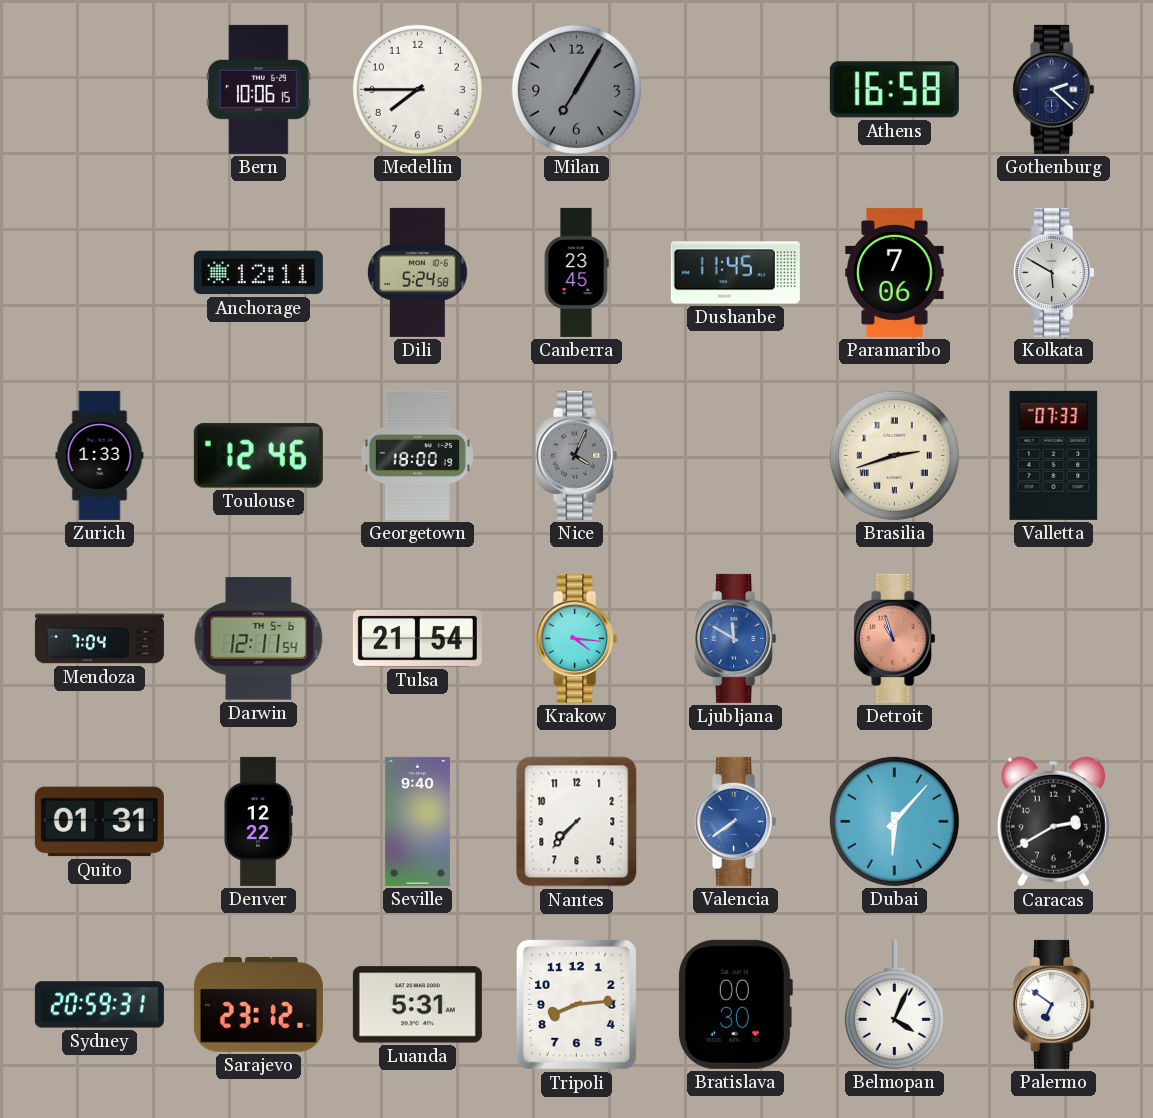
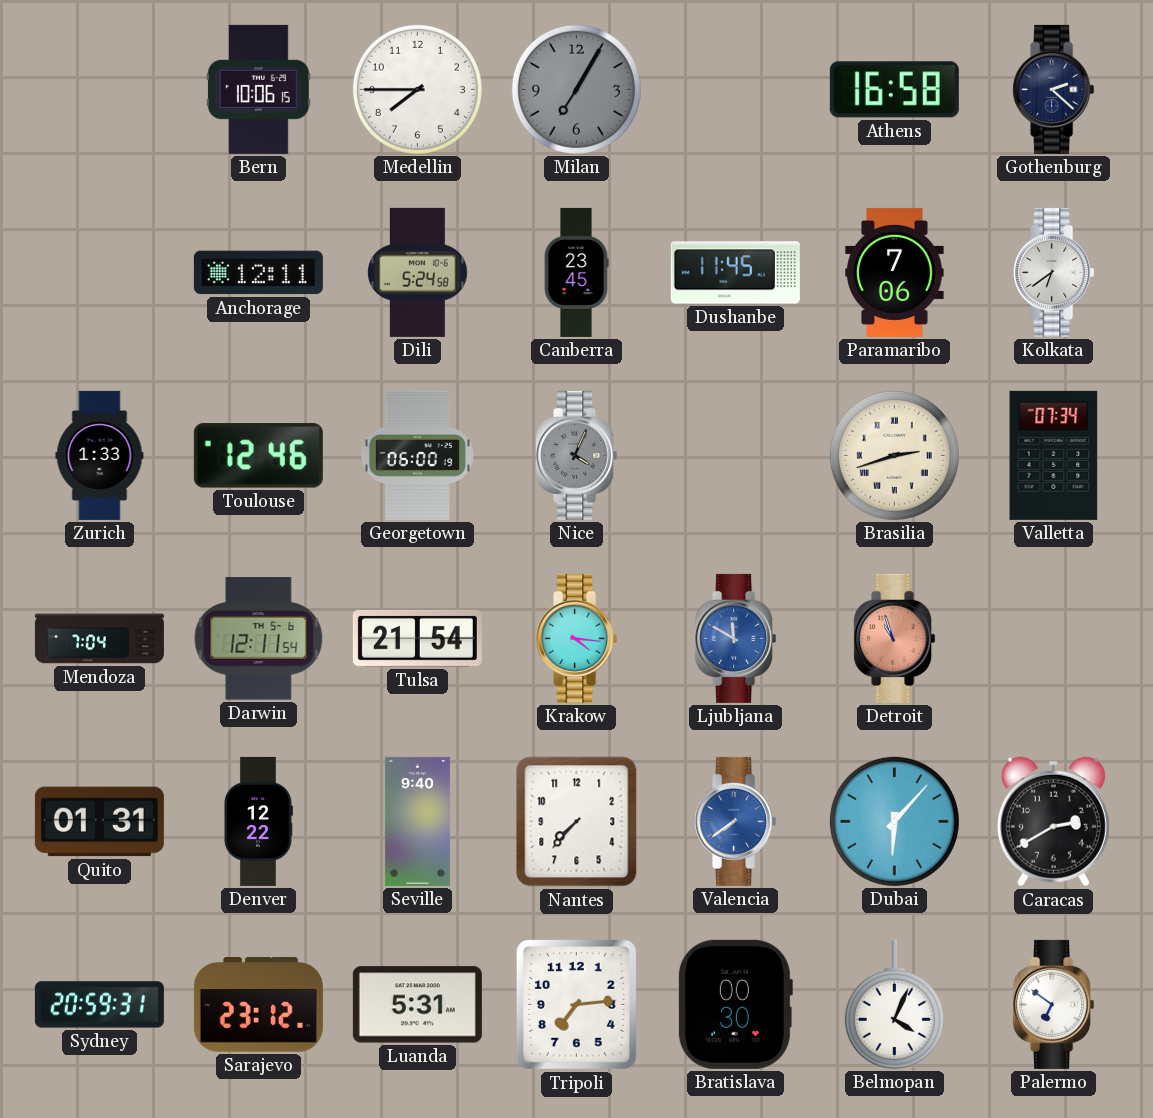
Kolkata: 5:50 -> 6:39 (1054, 272)
Georgetown: 18:00 -> 06:00 (417, 455)
Valletta: 07:33 -> 07:34 (1054, 455)
Tripoli: 8:14 -> 7:14 (576, 1004)
